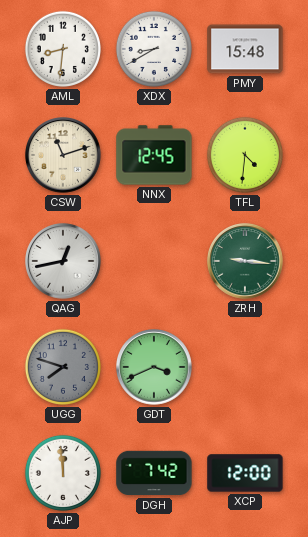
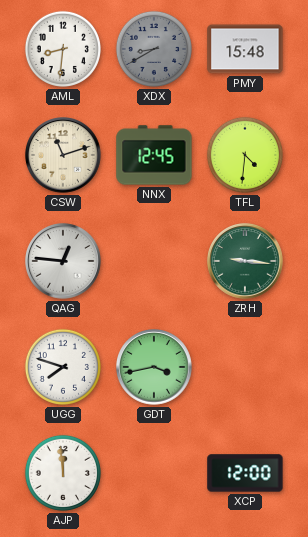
XDX dial: white -> grey (154, 49)
QAG: 12:43 -> 12:46 (63, 261)
UGG dial: grey -> white (63, 367)
GDT: 3:41 -> 3:43 (154, 367)
DGH: 7:42 -> none (154, 473)
